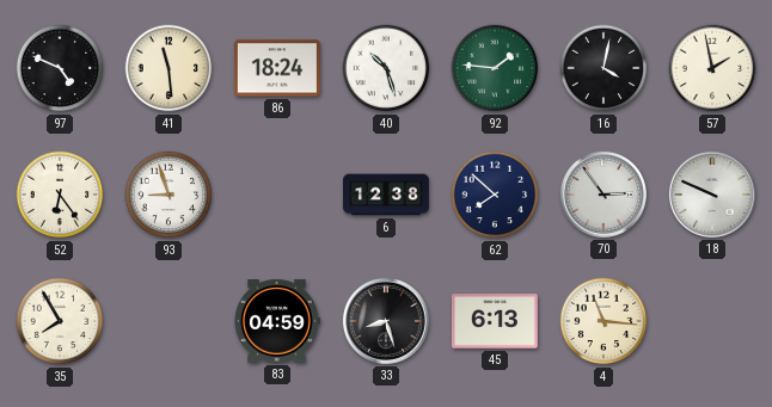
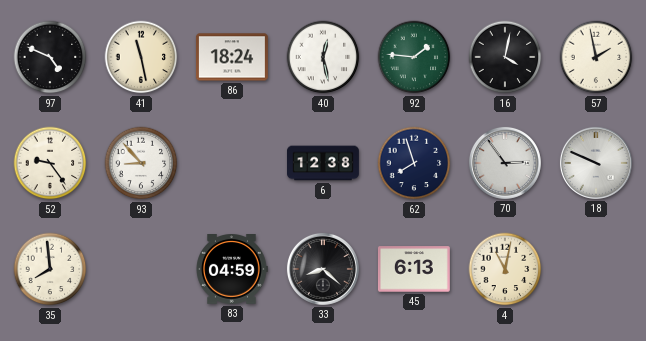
41: 11:29 -> 11:28 (141, 57)
40: 10:27 -> 12:28 (323, 57)
52: 6:24 -> 9:24 (50, 163)
93: 8:57 -> 8:53 (141, 163)
62: 7:52 -> 7:57 (414, 163)
35: 7:55 -> 7:59 (50, 269)
33: 8:27 -> 8:22 (323, 269)
4: 11:16 -> 11:02 (505, 269)
